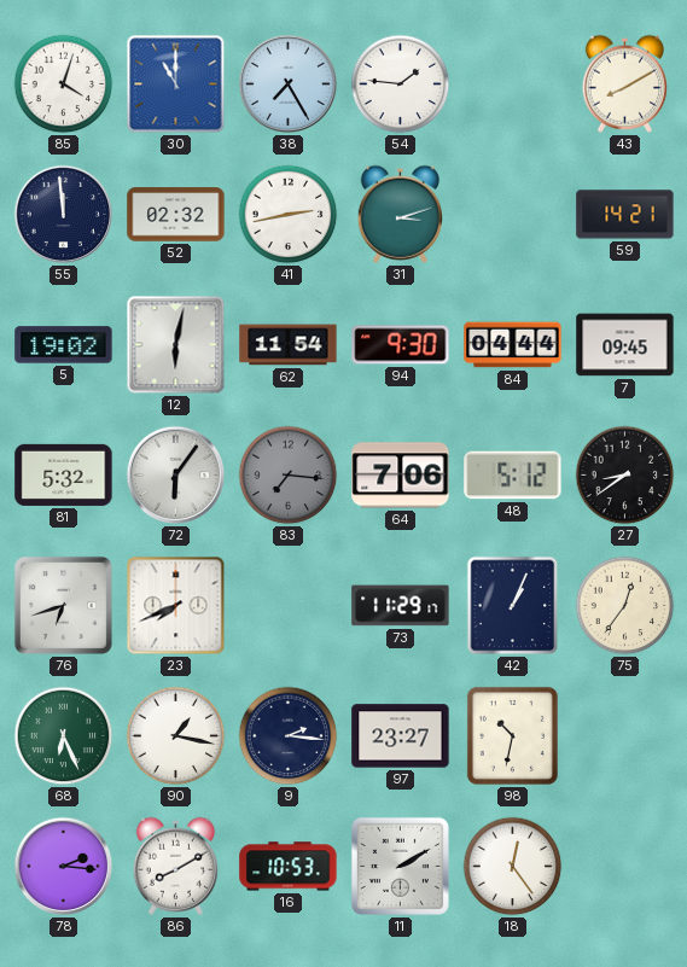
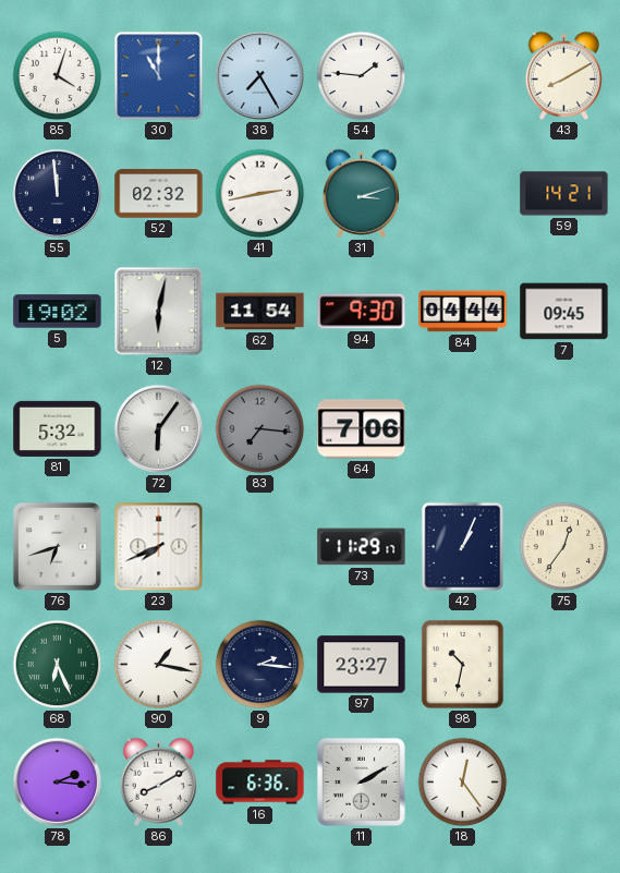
48: 5:12 -> none (513, 476)
27: 8:39 -> none (625, 476)
16: 10:53 -> 6:36 (260, 783)
